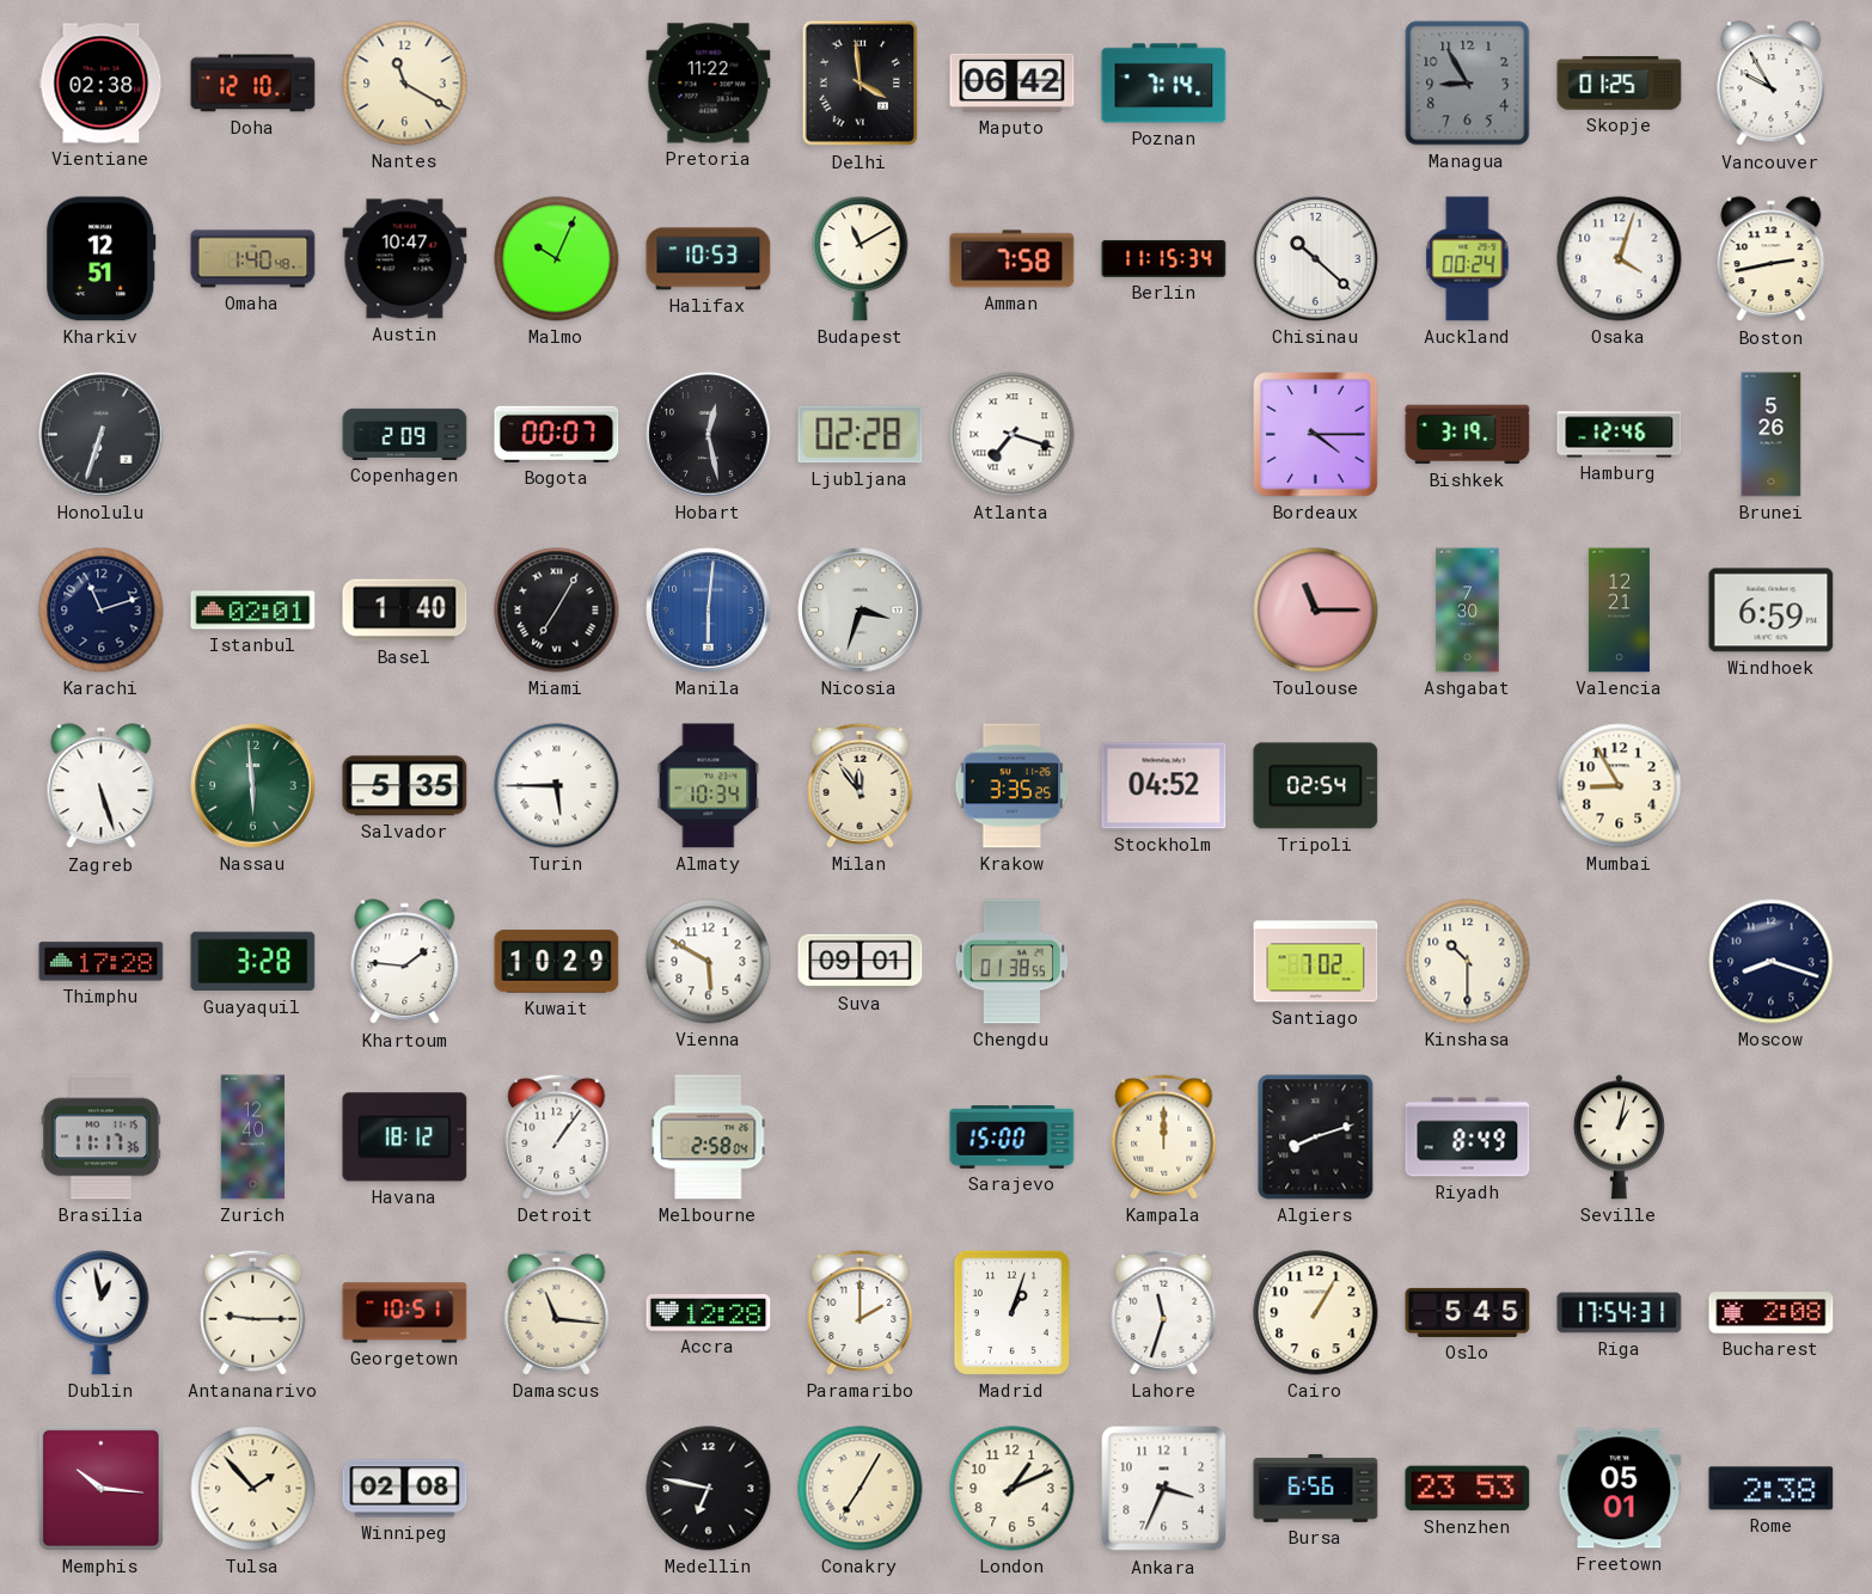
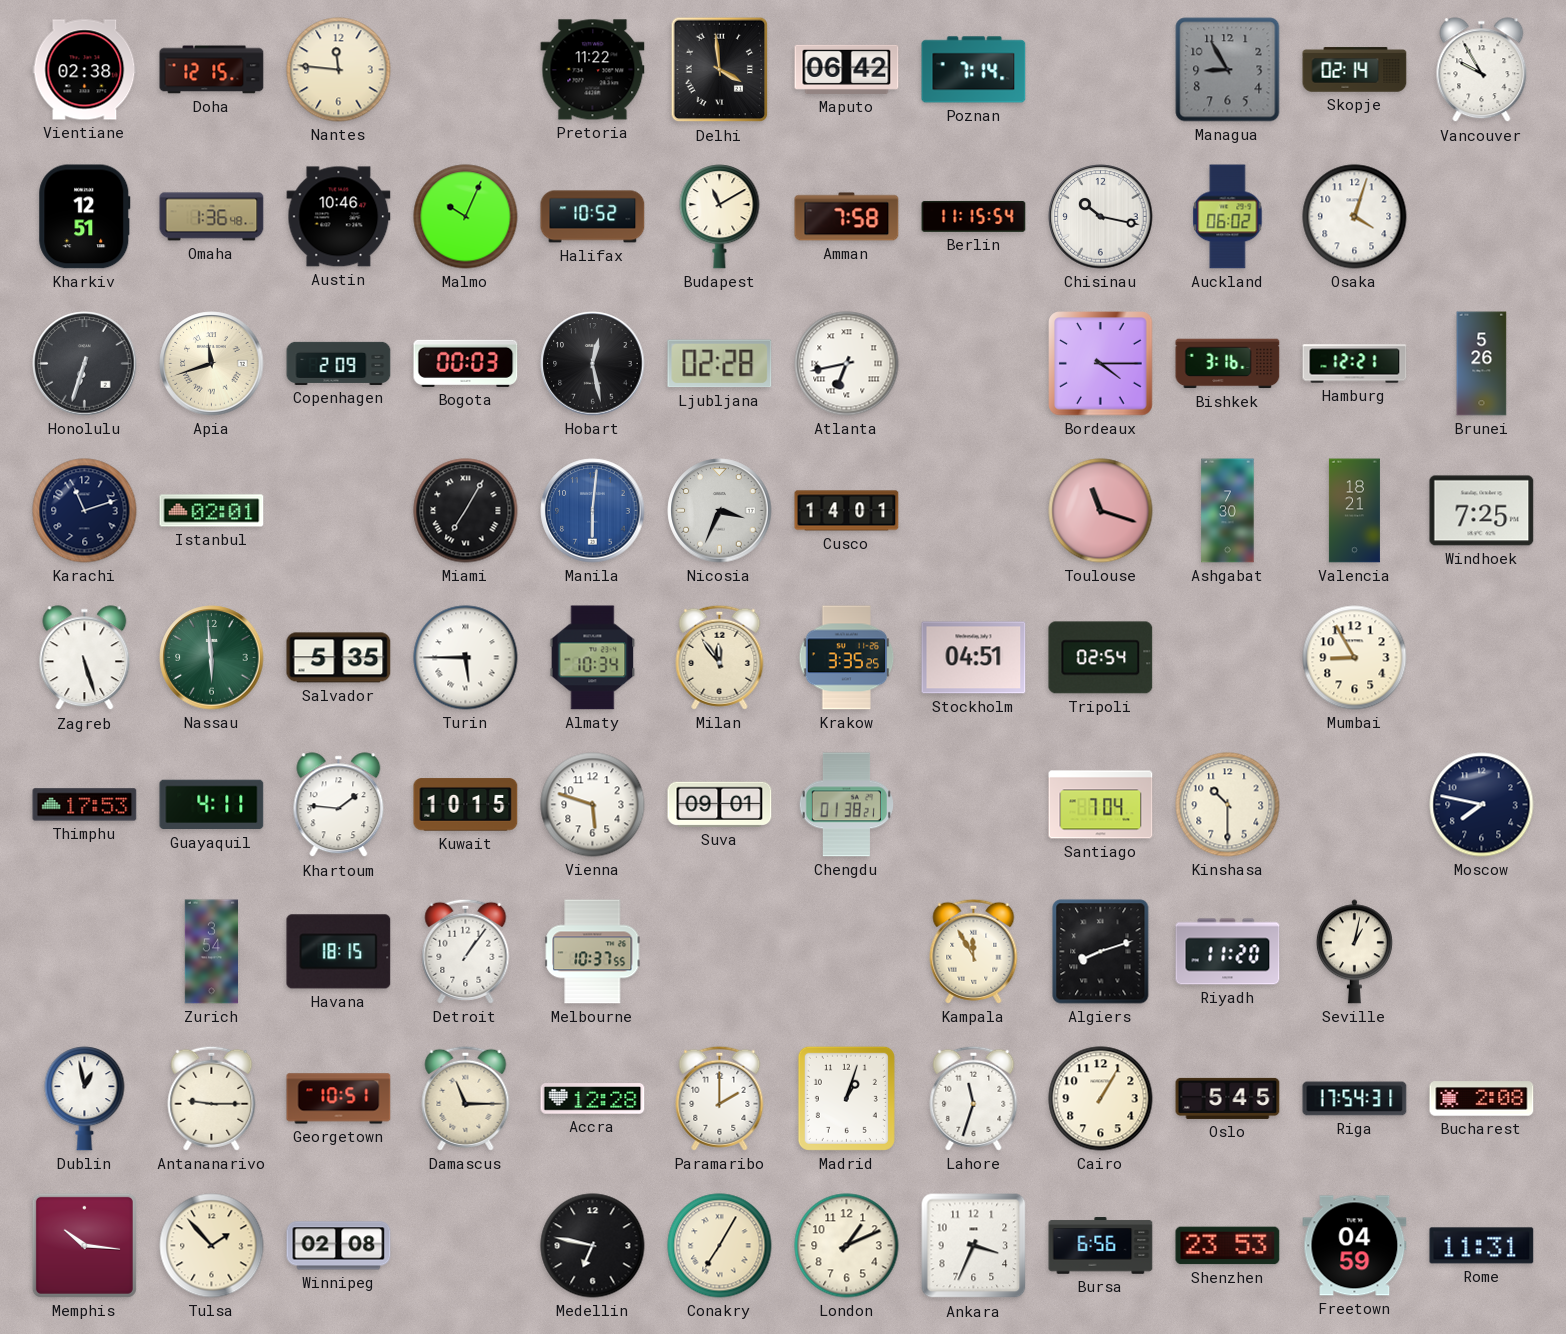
Doha: 12:10 -> 12:15 (212, 70)
Nantes: 11:20 -> 11:46 (339, 70)
Skopje: 01:25 -> 02:14 (1355, 70)
Omaha: 1:40 -> 1:36 (212, 217)
Austin: 10:47 -> 10:46 (339, 217)
Halifax: 10:53 -> 10:52 (593, 217)
Berlin: 11:15:34 -> 11:15:54 (974, 216)
Chisinau: 10:22 -> 10:17 (1101, 217)
Auckland: 00:24 -> 06:02 (1228, 217)
Boston: 2:43 -> none (1772, 259)
Apia: none -> 11:42 (212, 364)
Bogota: 00:07 -> 00:03 (466, 363)
Atlanta: 7:18 -> 6:43 (847, 364)
Bishkek: 3:19 -> 3:16 (1228, 364)
Hamburg: 12:46 -> 12:21 (1355, 364)
Basel: 1:40 -> none (405, 611)
Nicosia: 3:33 -> 3:34 (720, 511)
Cusco: none -> 14:01 (847, 511)
Toulouse: 11:15 -> 11:18 (1101, 511)
Valencia: 12:21 -> 18:21 (1354, 511)
Windhoek: 6:59 -> 7:25 (1482, 511)
Stockholm: 04:52 -> 04:51 (974, 658)
Thimphu: 17:28 -> 17:53 (85, 805)
Guayaquil: 3:28 -> 4:11 (212, 805)
Kuwait: 10:29 -> 10:15 (466, 805)
Vienna: 5:50 -> 5:48 (593, 805)
Chengdu: 01:38:55 -> 01:38:21 (846, 805)
Santiago: 7:02 -> 7:04 (1101, 805)
Moscow: 8:18 -> 7:47 (1482, 805)
Brasilia: 11:17 -> none (100, 1138)
Zurich: 12:40 -> 3:54 (211, 952)
Havana: 18:12 -> 18:15 (339, 952)
Melbourne: 2:58 -> 10:37 (593, 952)
Sarajevo: 15:00 -> none (1013, 1138)
Kampala: 12:00 -> 11:55 (974, 951)
Riyadh: 8:49 -> 11:20 (1228, 952)
Damascus: 11:16 -> 11:15 (466, 1098)
Freetown: 05:01 -> 04:59 (1355, 1246)
Rome: 2:38 -> 11:31 (1482, 1246)
